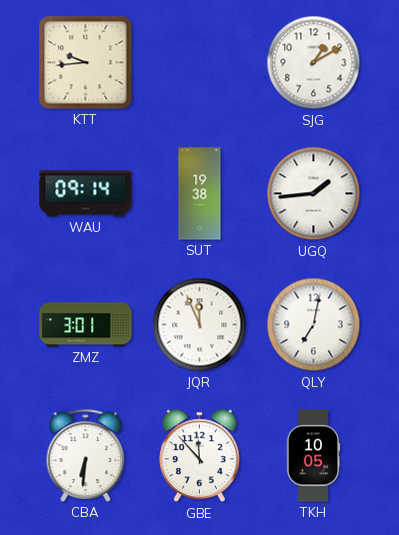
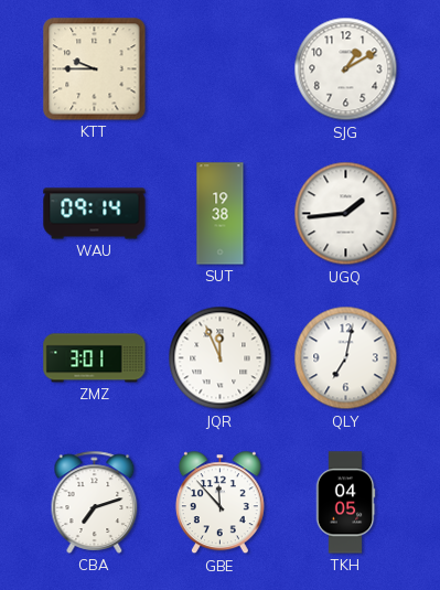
KTT: 9:44 -> 9:45 (95, 69)
CBA: 6:31 -> 7:12 (95, 502)
TKH: 10:05 -> 04:05 (345, 503)
